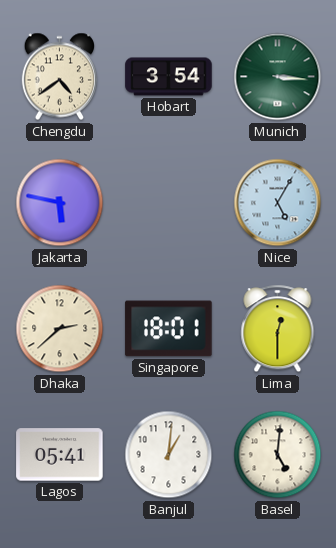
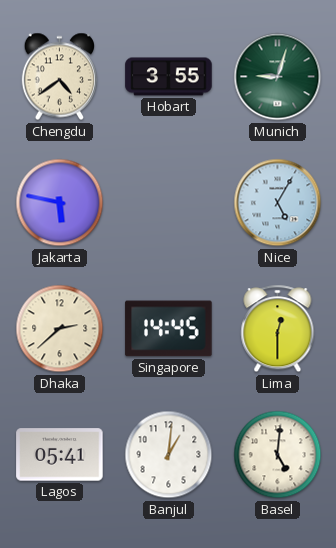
Hobart: 3:54 -> 3:55 (169, 77)
Munich: 3:16 -> 9:03 (278, 77)
Singapore: 18:01 -> 14:45 (169, 329)
